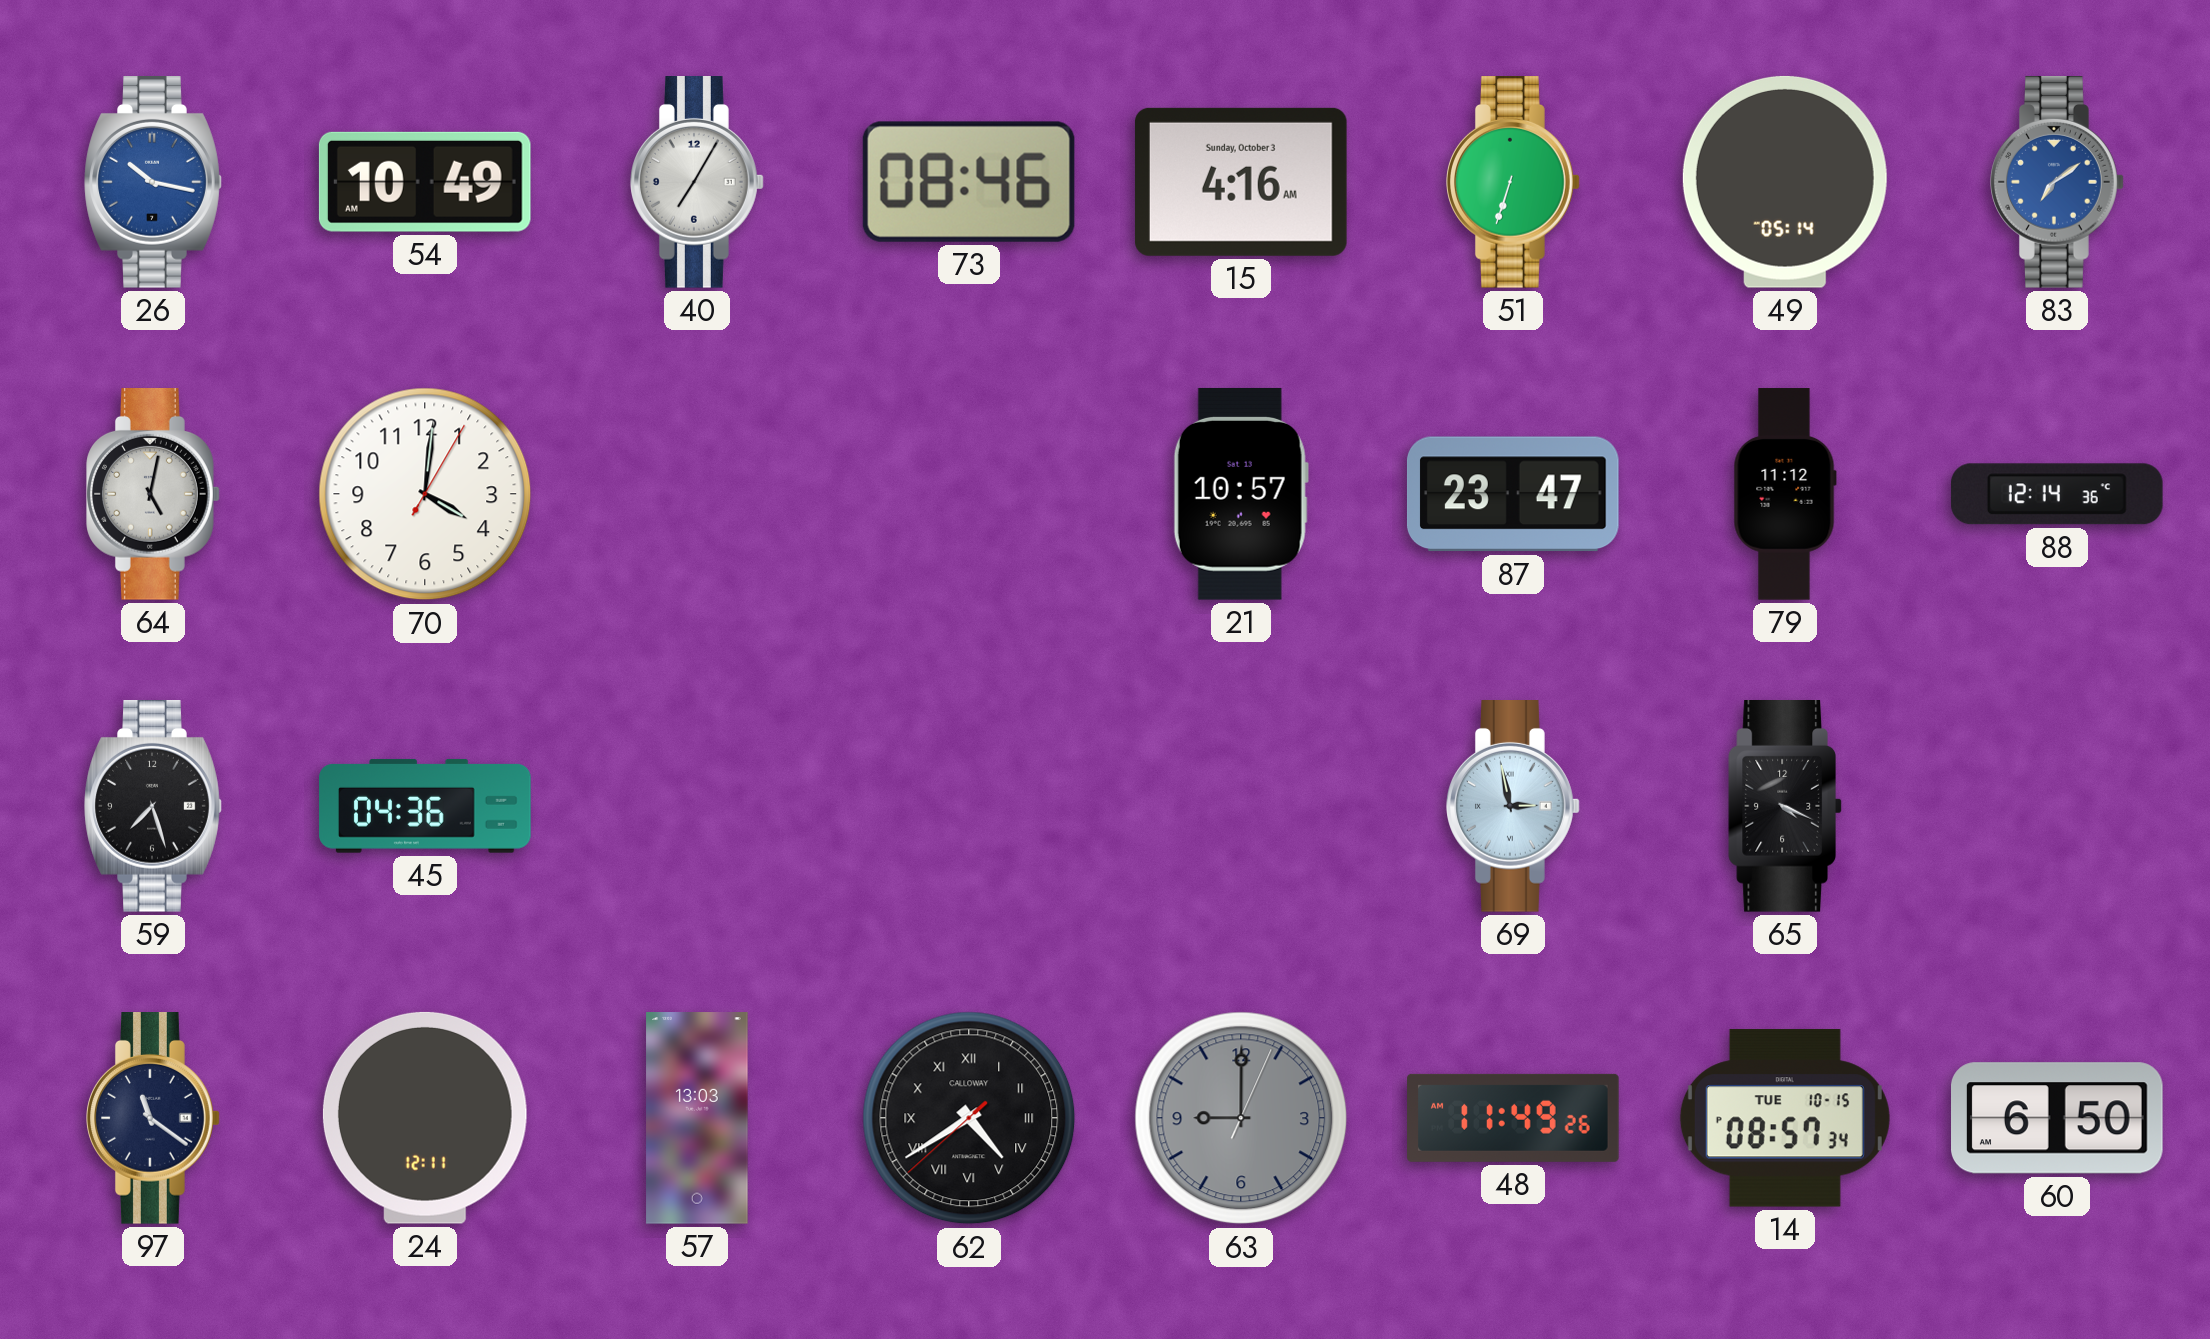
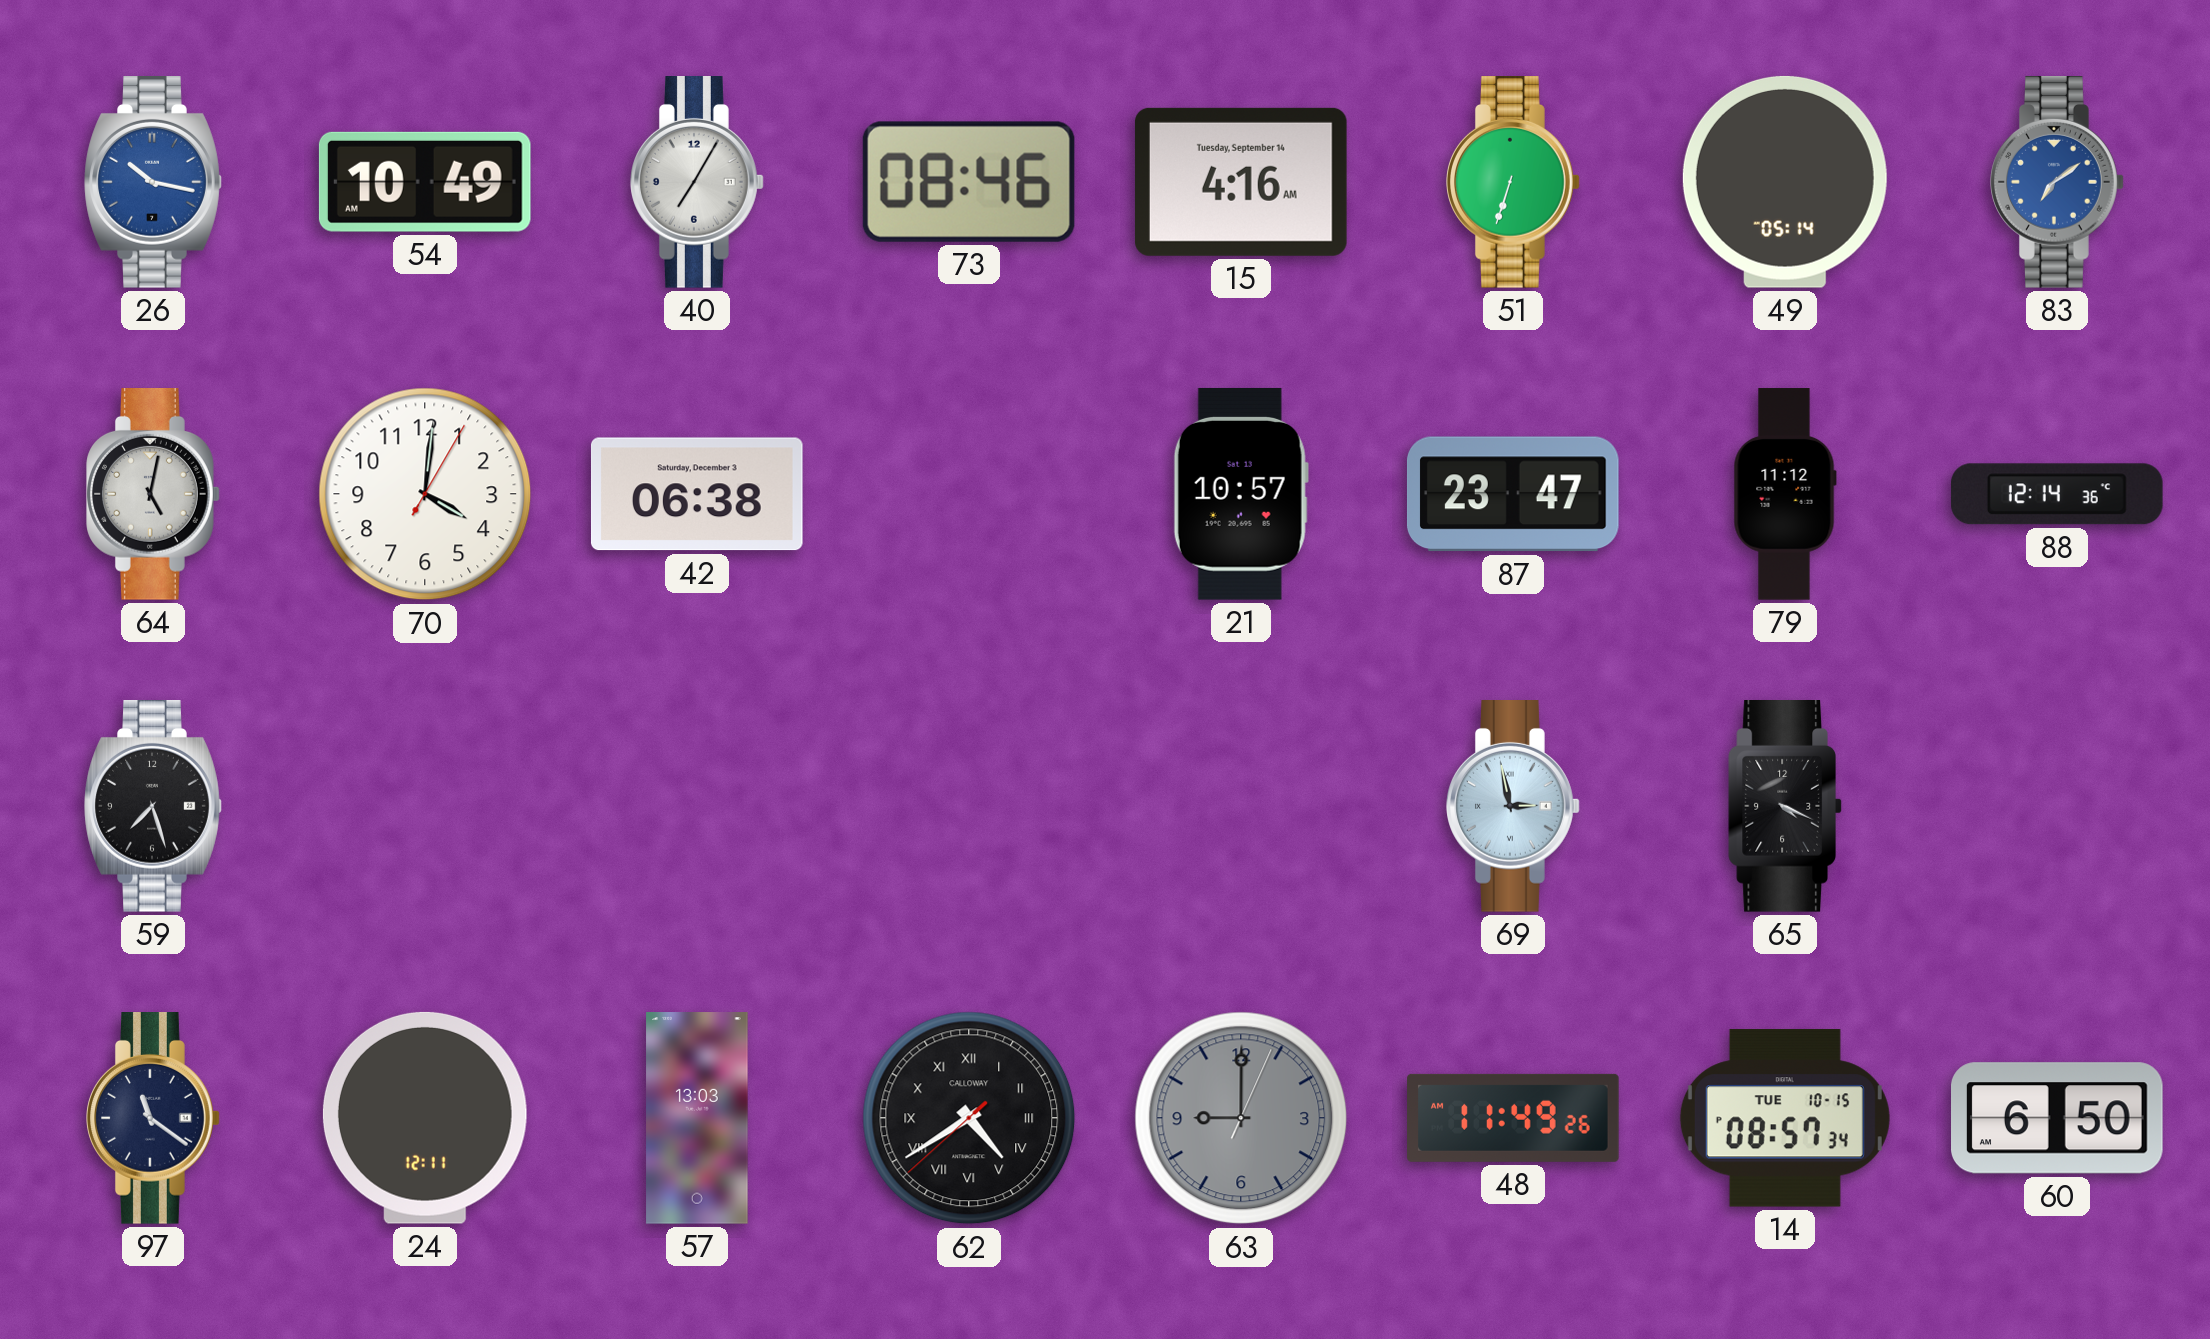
15 date: Sunday, October 3 -> Tuesday, September 14 (1241, 182)
42: none -> 06:38 (697, 494)
45: 04:36 -> none (425, 806)
